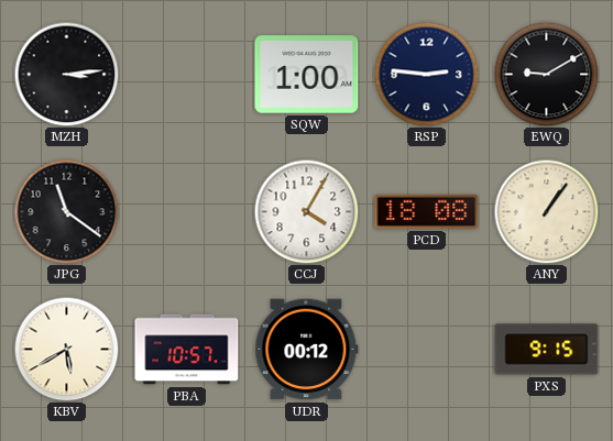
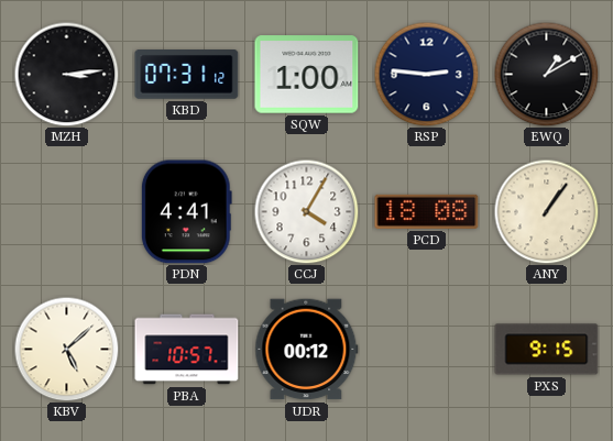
KBD: none -> 07:31 (187, 75)
EWQ: 9:10 -> 1:10 (546, 74)
JPG: 11:21 -> none (66, 211)
PDN: none -> 4:41 (186, 212)
KBV: 5:40 -> 5:08 (66, 349)
